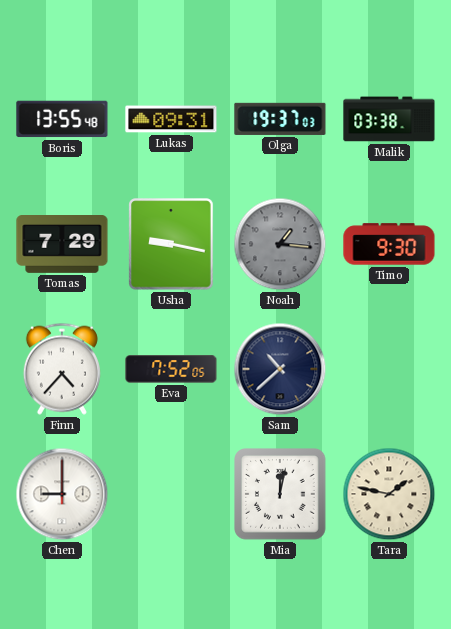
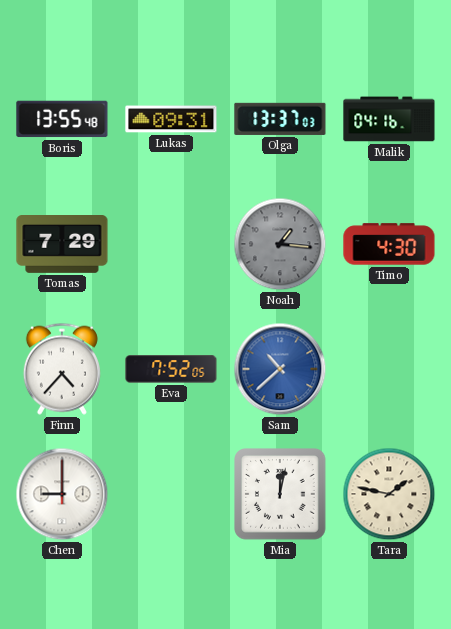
Olga: 19:37 -> 13:37 (280, 119)
Malik: 03:38 -> 04:16 (389, 119)
Usha: 9:17 -> none (171, 244)
Timo: 9:30 -> 4:30 (389, 244)
Sam dial: navy -> blue (280, 369)
